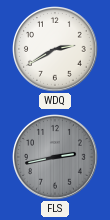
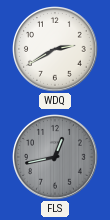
FLS: 2:43 -> 12:43 (56, 158)
